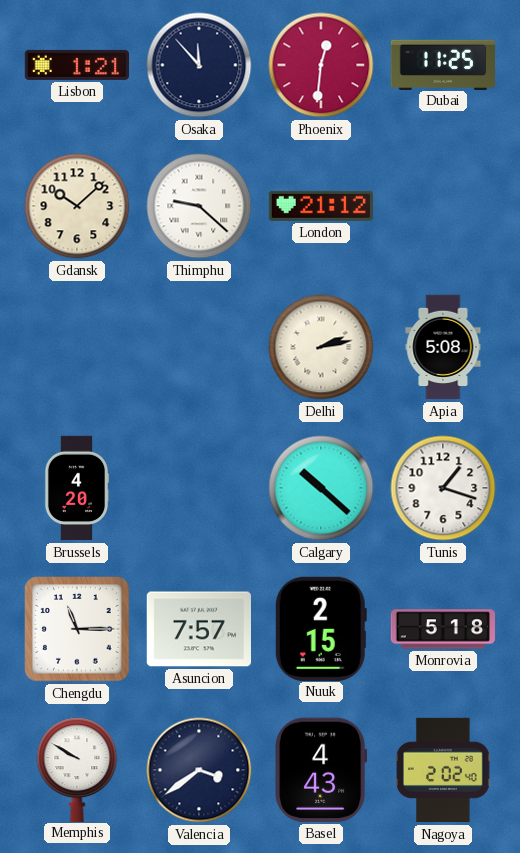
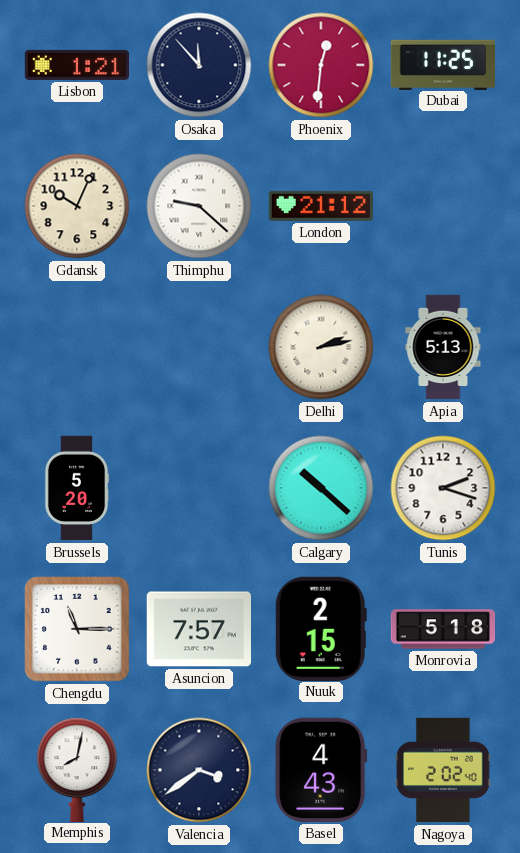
Gdansk: 10:08 -> 10:04 (77, 206)
Apia: 5:08 -> 5:13 (443, 347)
Brussels: 4:20 -> 5:20 (77, 488)
Tunis: 1:18 -> 2:18 (443, 488)
Memphis: 9:50 -> 8:02 (77, 769)
